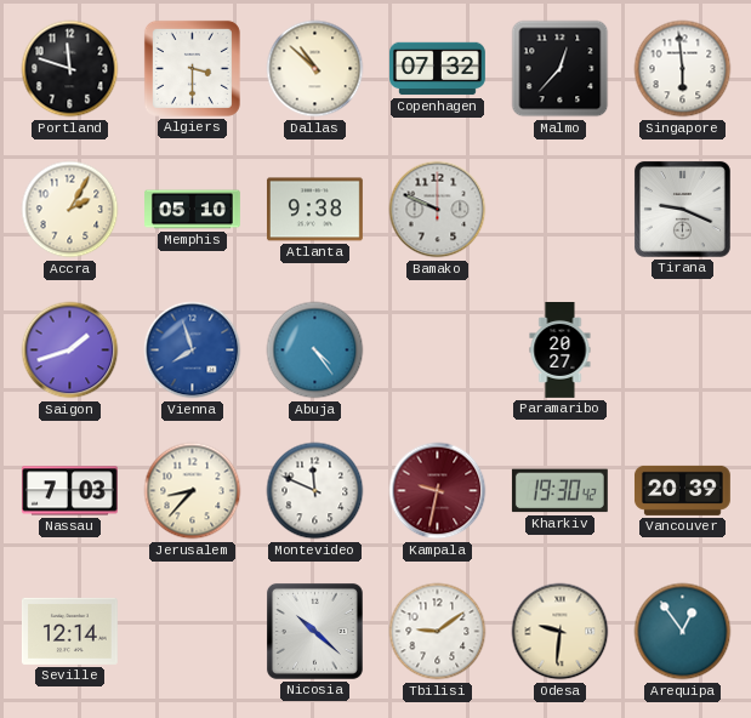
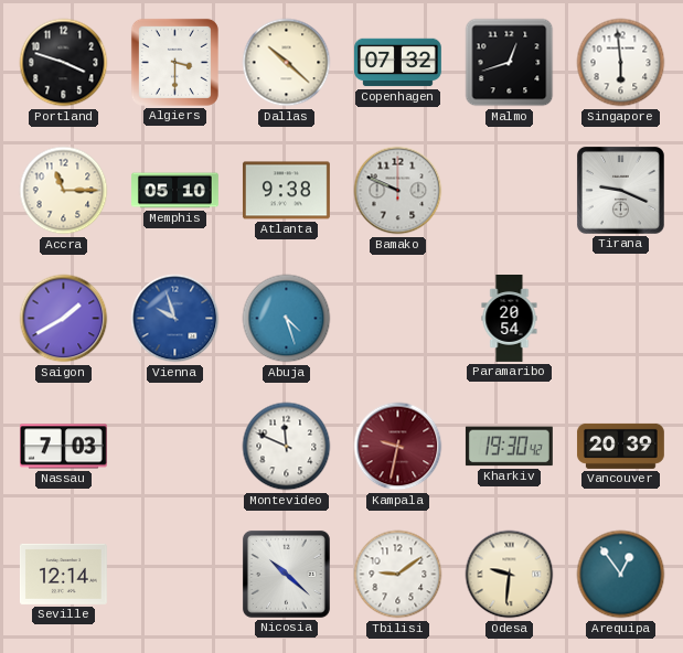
Portland: 11:48 -> 3:48 (64, 63)
Dallas: 10:52 -> 10:22 (287, 63)
Malmo: 12:37 -> 12:42 (510, 63)
Accra: 2:05 -> 11:15 (64, 191)
Saigon: 1:42 -> 1:40 (64, 319)
Vienna: 7:57 -> 9:57 (175, 319)
Abuja: 4:24 -> 4:27 (287, 319)
Paramaribo: 20:27 -> 20:54 (510, 319)
Jerusalem: 8:37 -> none (193, 491)
